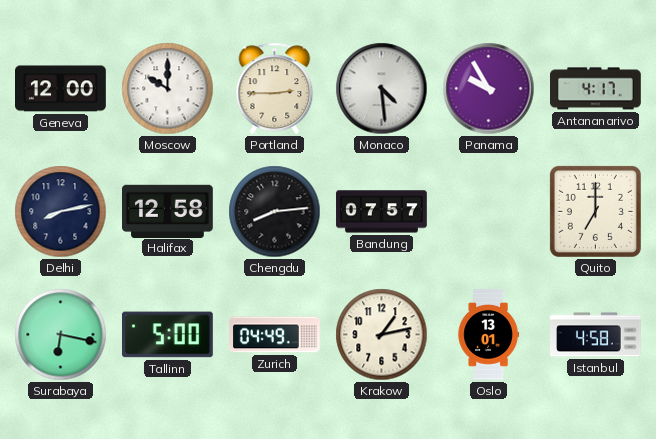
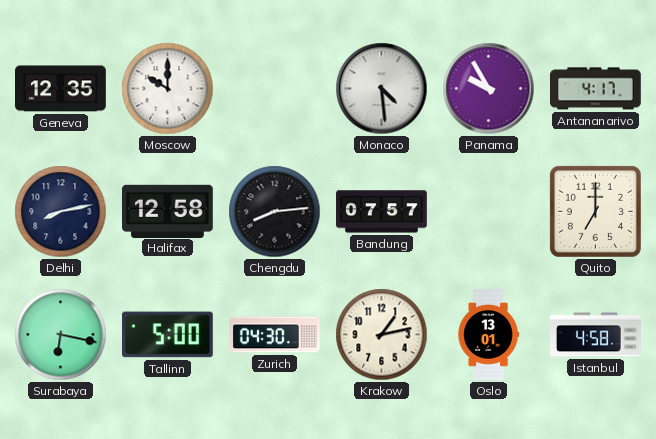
Geneva: 12:00 -> 12:35 (61, 89)
Portland: 2:45 -> none (275, 88)
Zurich: 04:49 -> 04:30 (275, 335)
